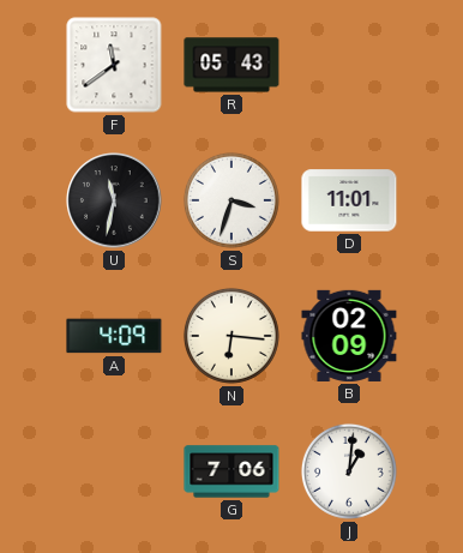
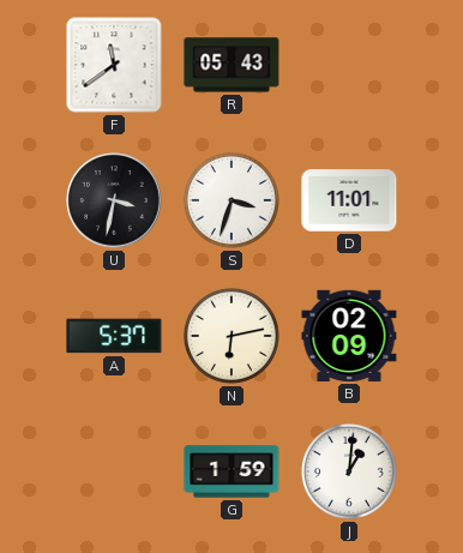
U: 11:32 -> 3:32 (114, 200)
A: 4:09 -> 5:37 (114, 336)
N: 6:16 -> 6:13 (231, 336)
G: 7:06 -> 1:59 (231, 471)
